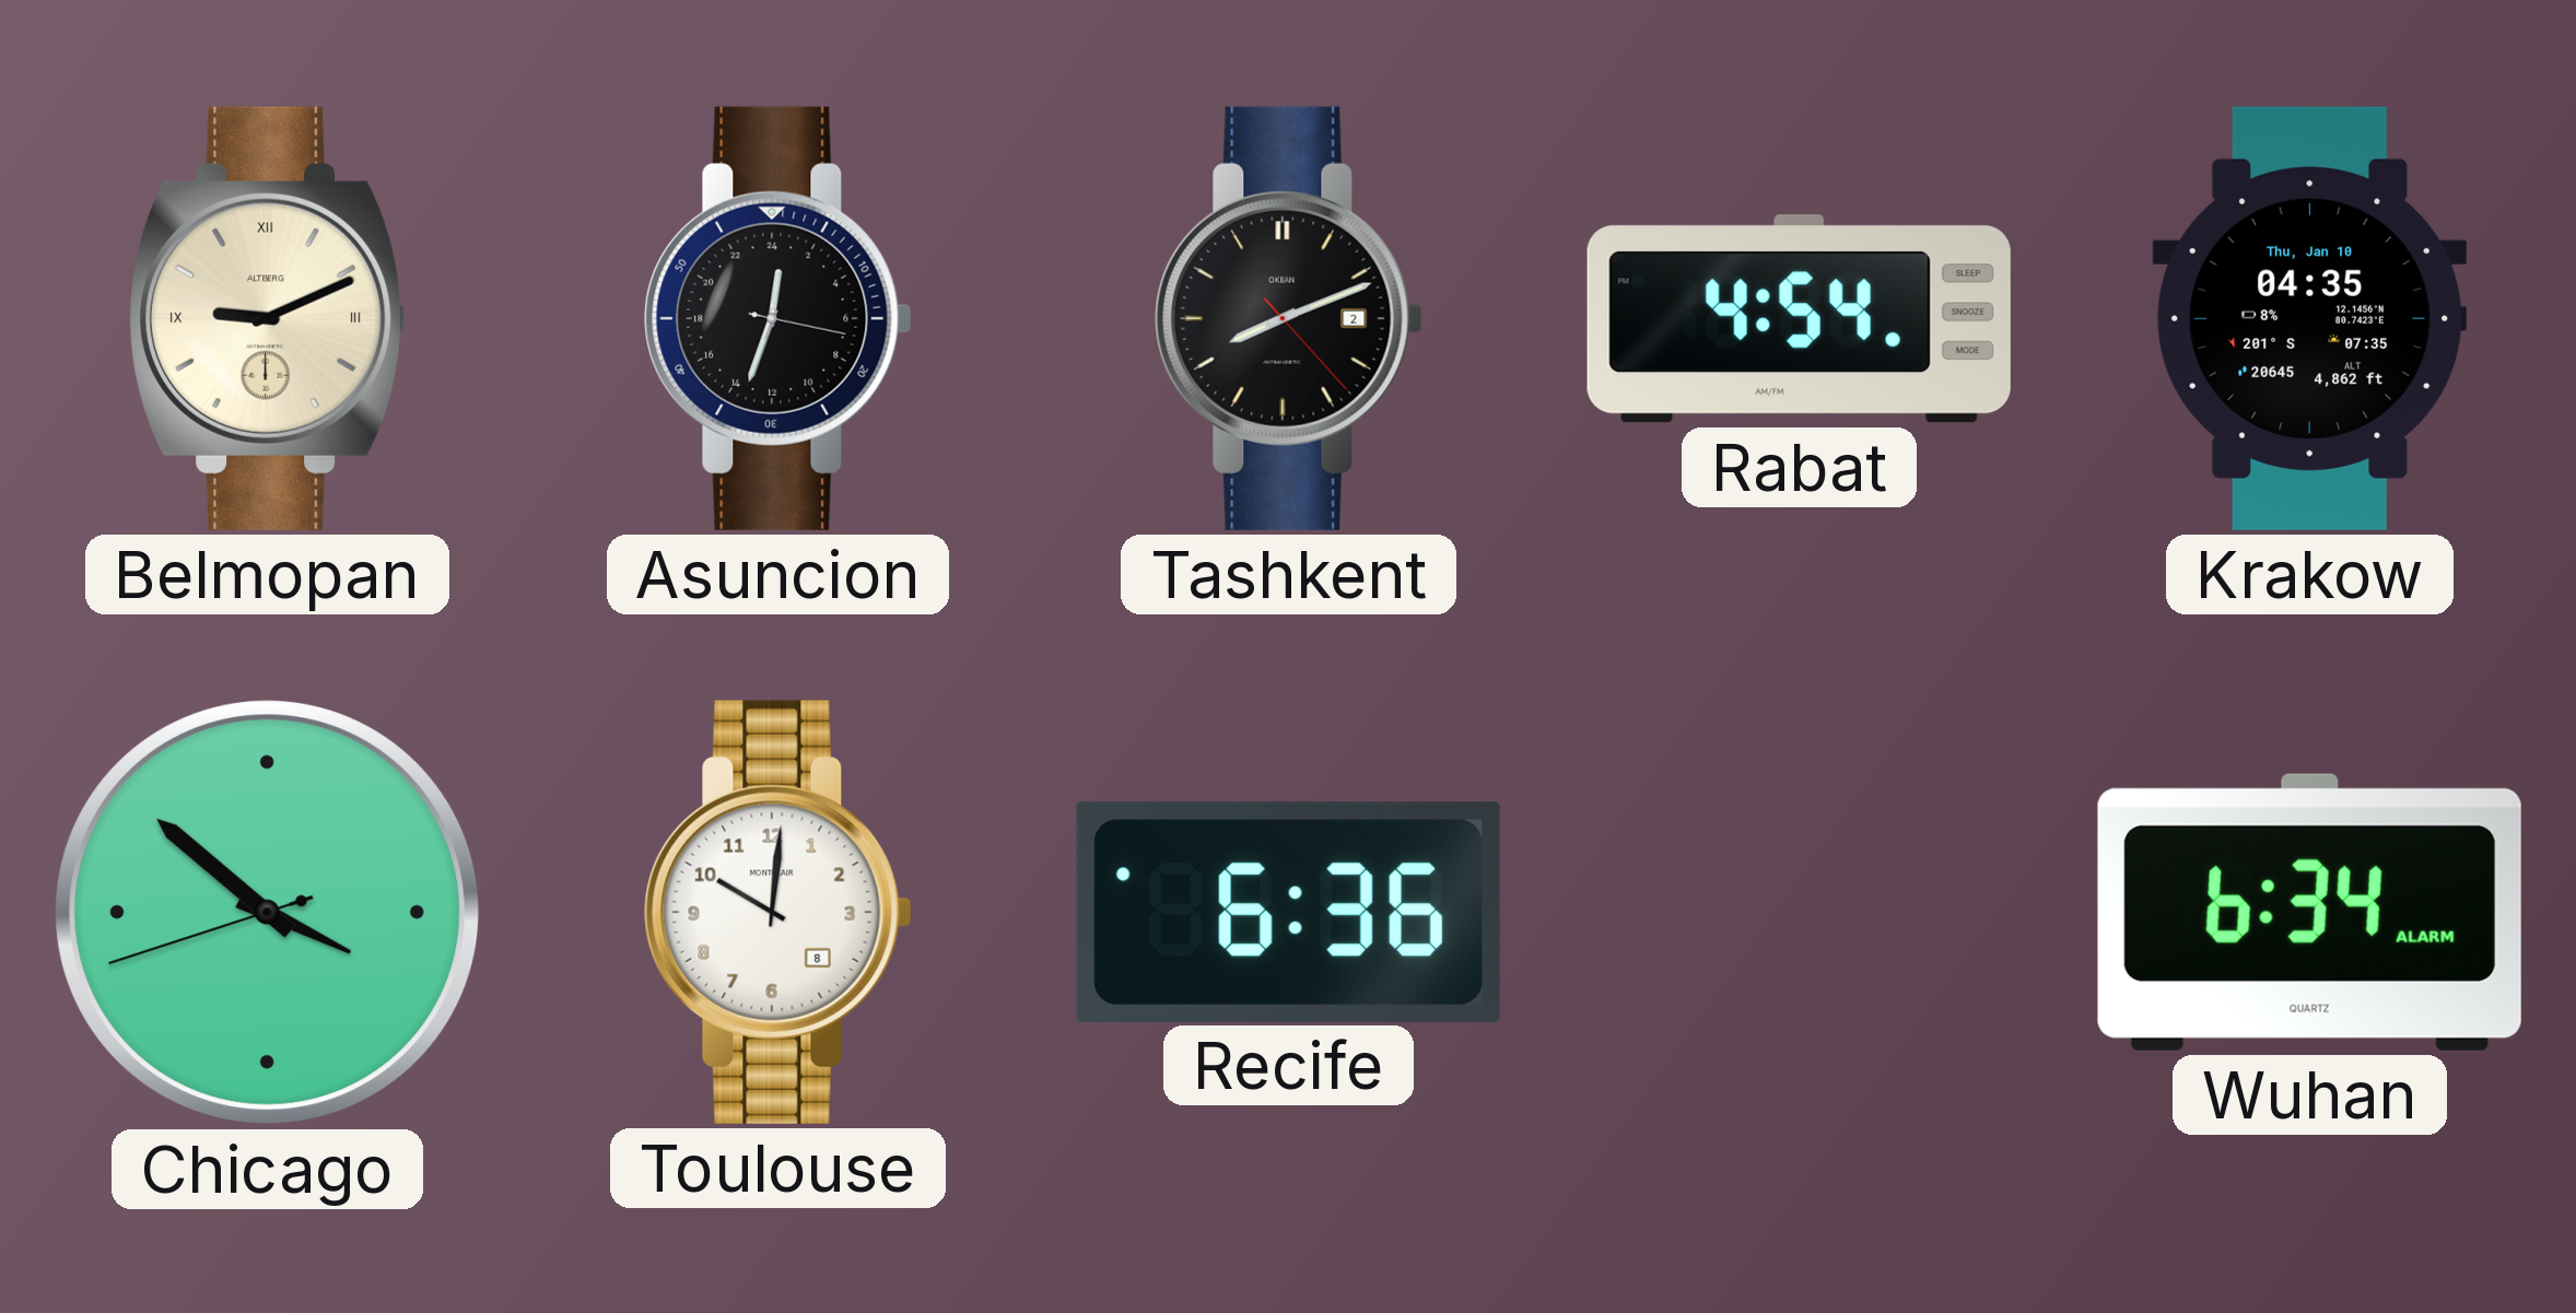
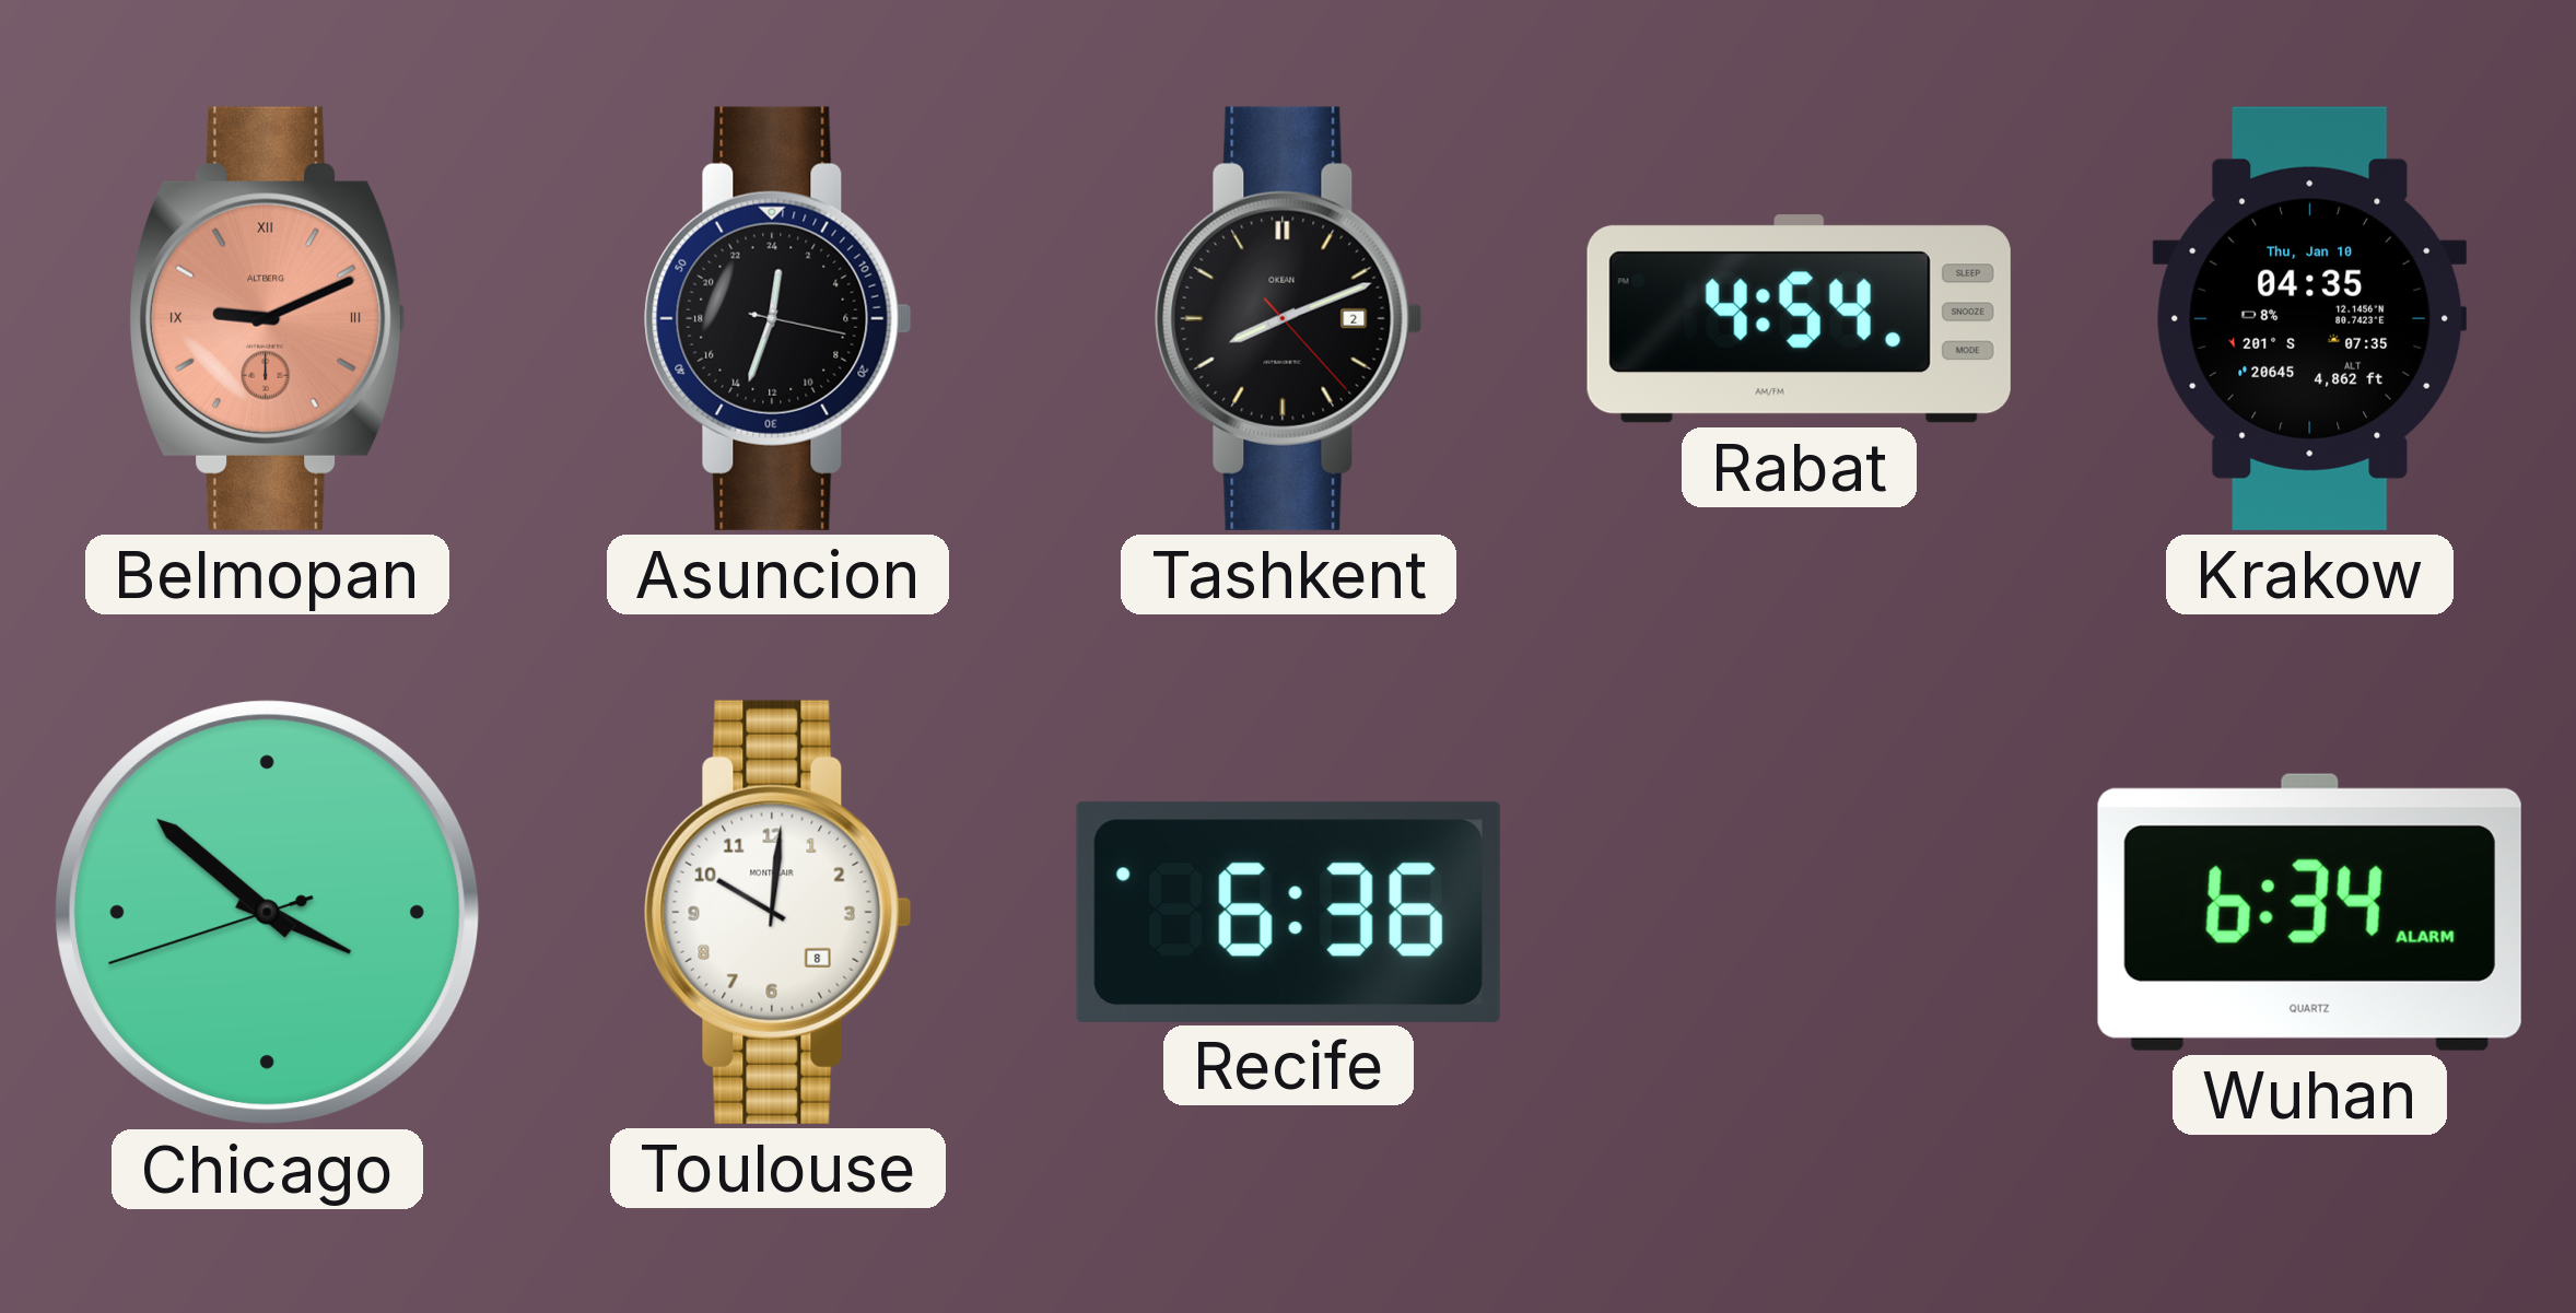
Belmopan dial: cream -> salmon (268, 318)
